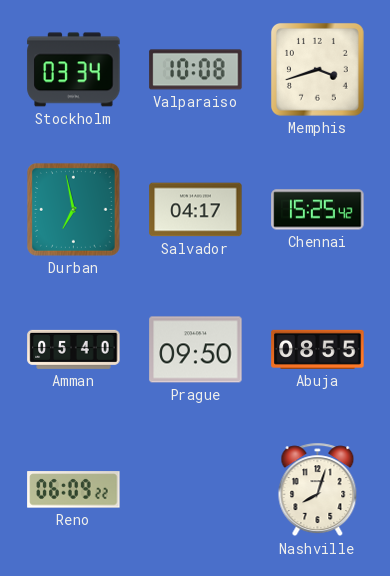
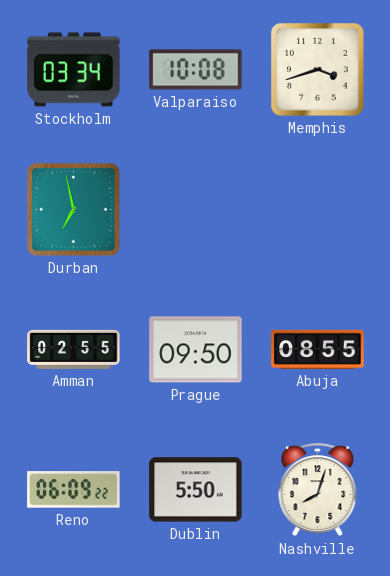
Salvador: 04:17 -> none (196, 210)
Chennai: 15:25 -> none (318, 210)
Amman: 05:40 -> 02:55 (74, 349)
Dublin: none -> 5:50 (196, 490)
